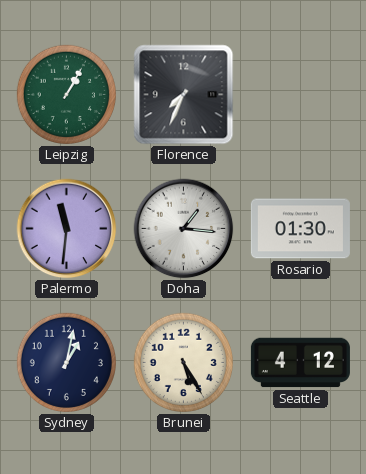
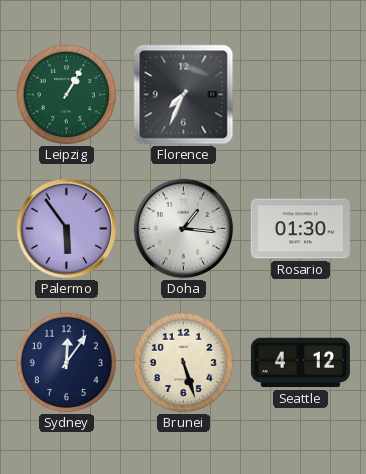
Palermo: 11:31 -> 5:54 (67, 229)
Sydney: 1:02 -> 12:06 (66, 362)
Brunei: 5:25 -> 5:27 (183, 362)
